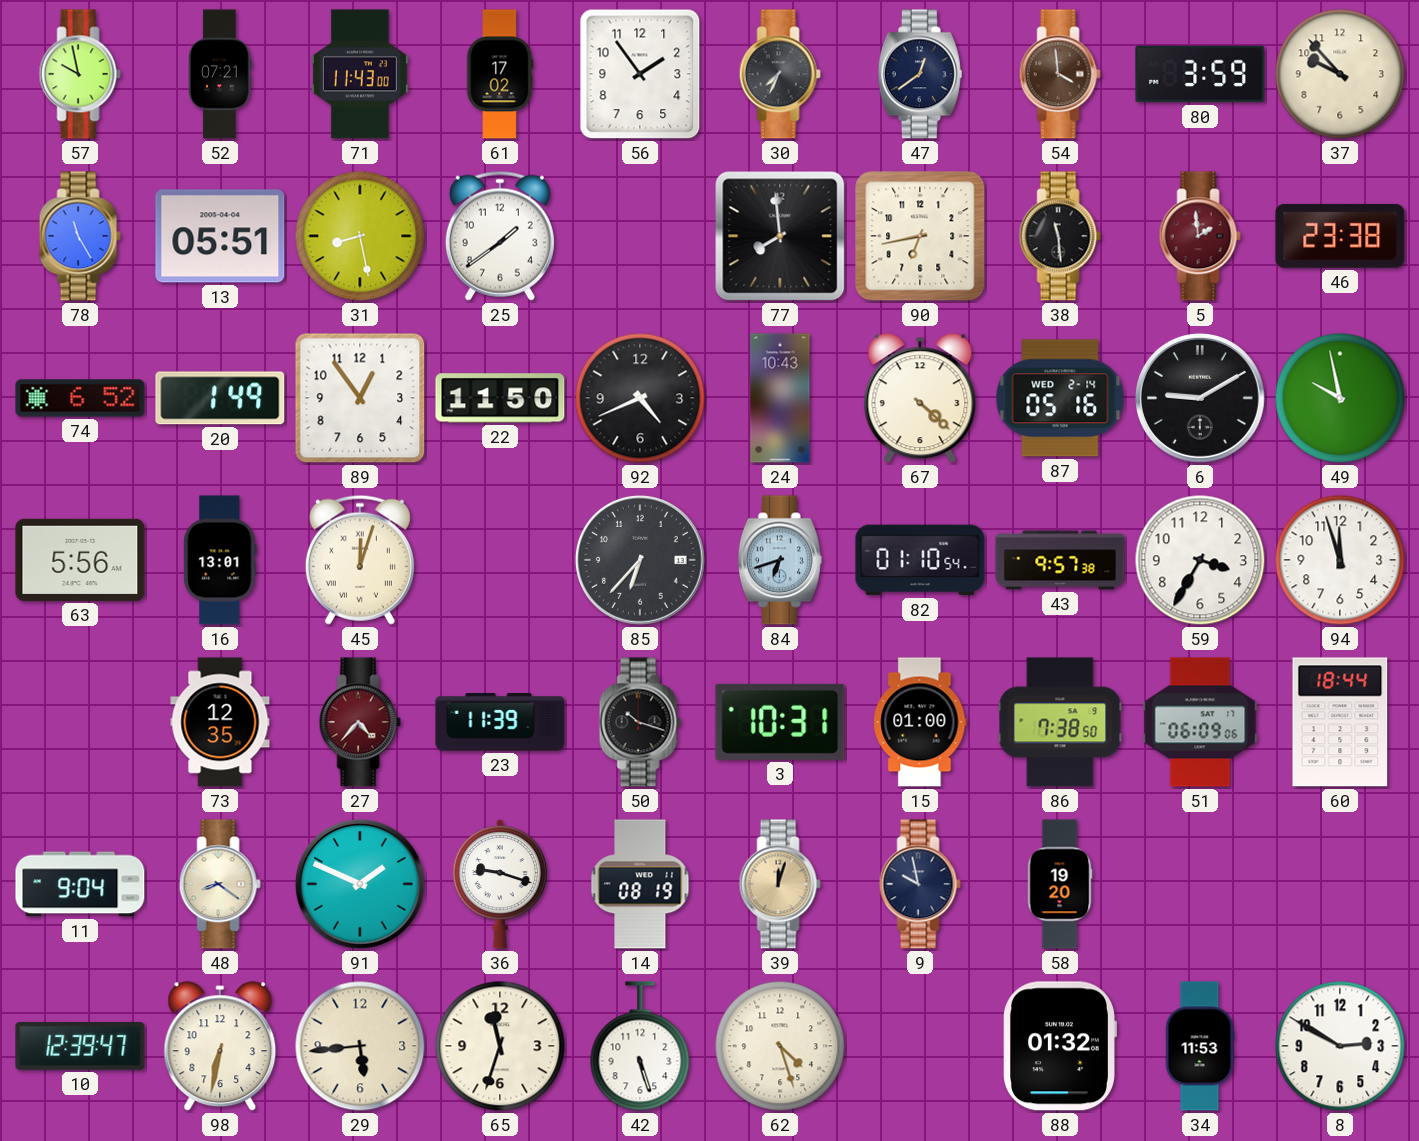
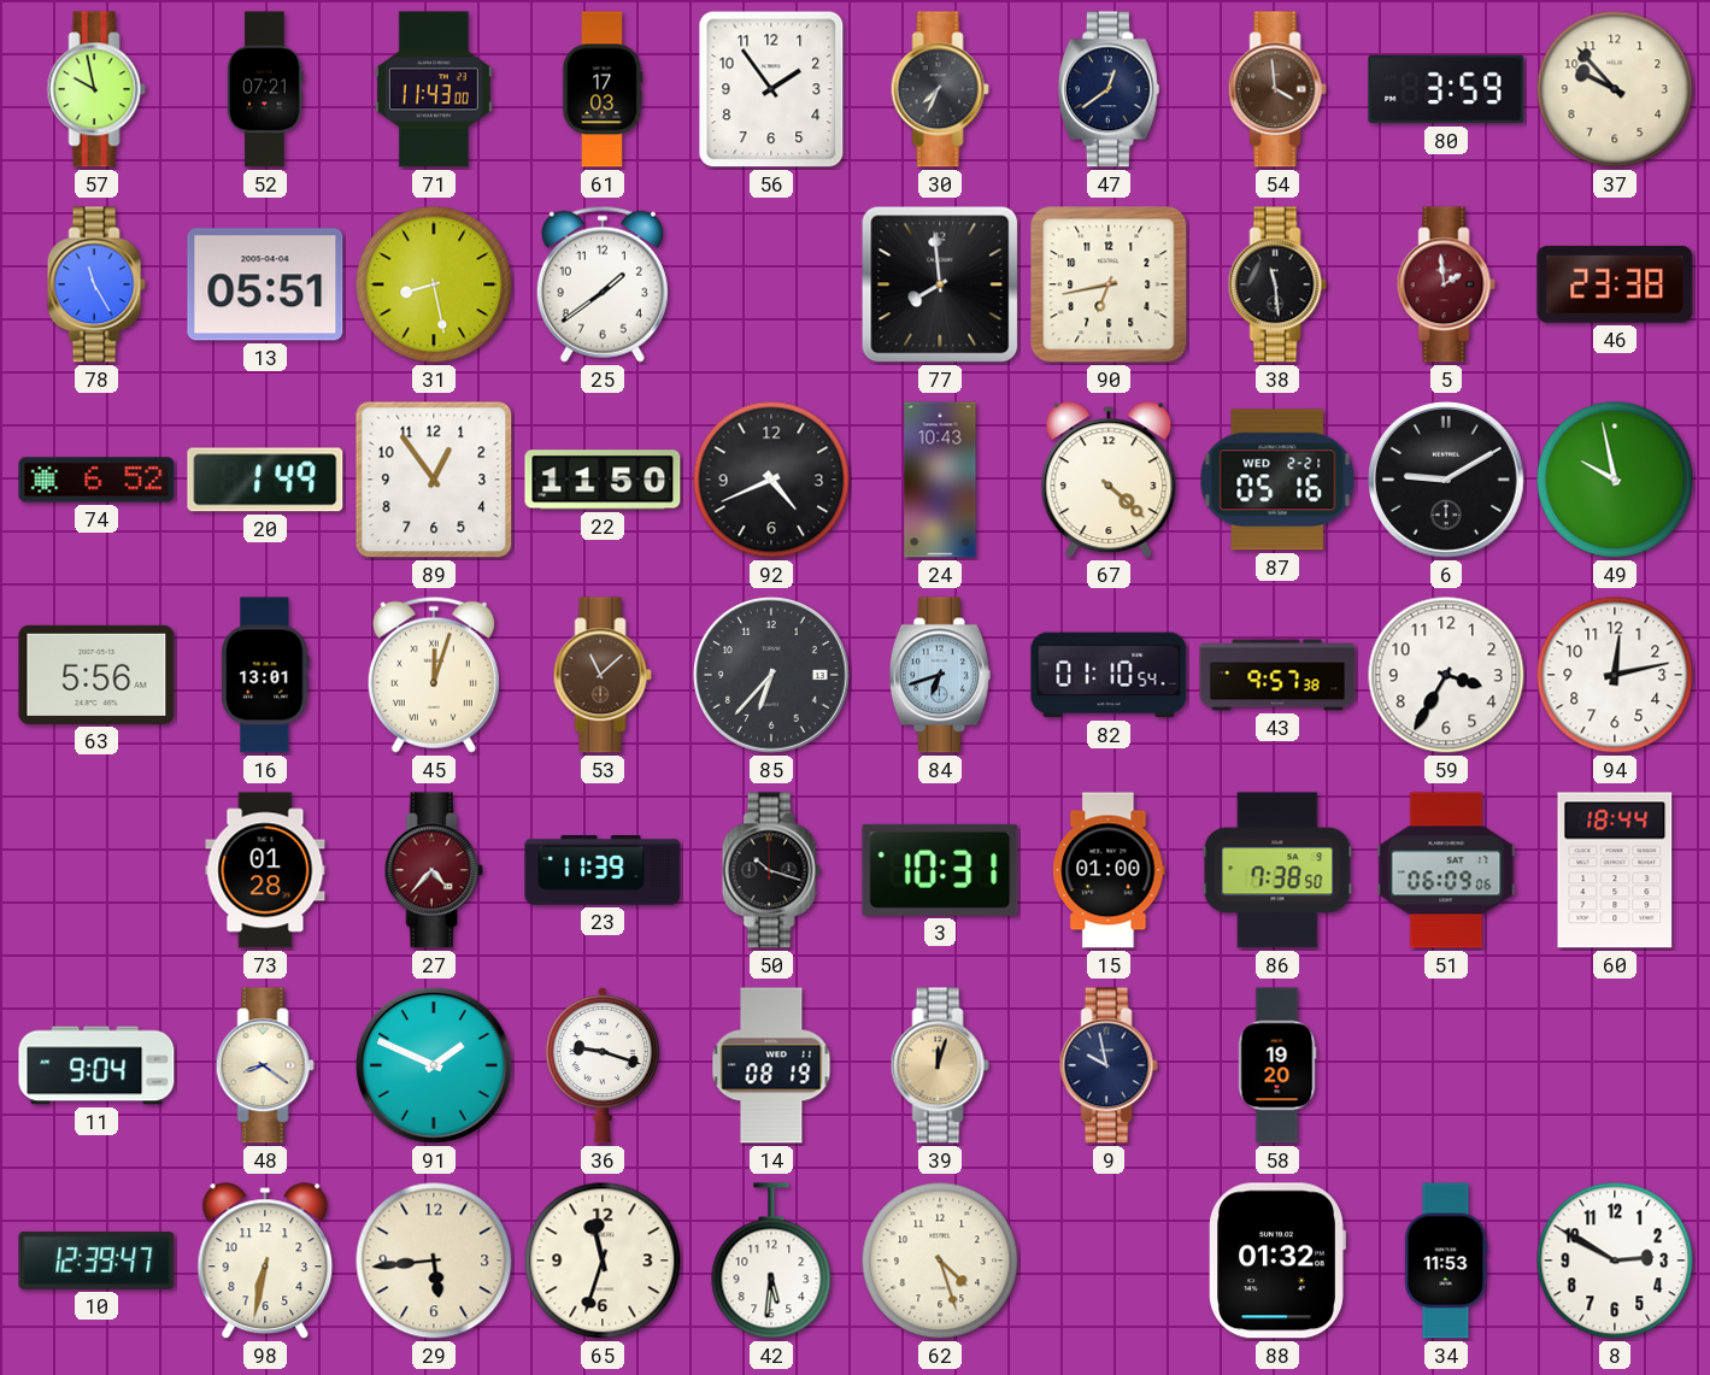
61: 17:02 -> 17:03 (603, 89)
87 date: WED 2-14 -> WED 2-21 (1277, 480)
53: none -> 11:08 (603, 675)
94: 11:57 -> 12:13 (1615, 675)
73: 12:35 -> 01:28 (265, 870)
42: 5:27 -> 5:31 (771, 1261)
